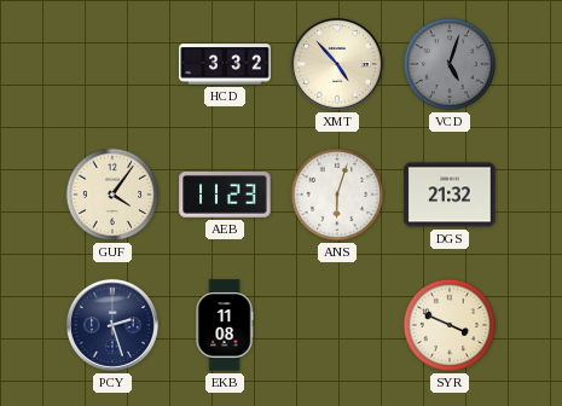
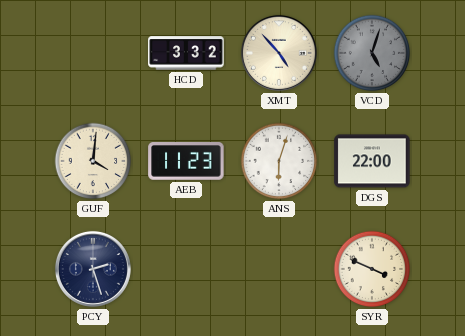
GUF: 4:06 -> 4:01 (93, 161)
DGS: 21:32 -> 22:00 (372, 161)
EKB: 11:08 -> none (225, 325)
